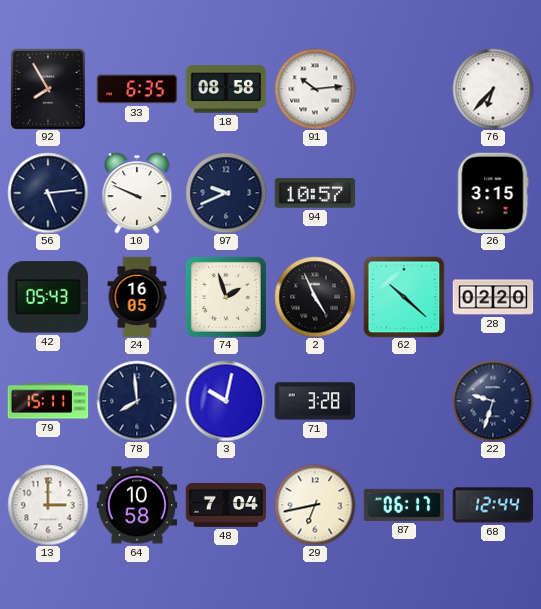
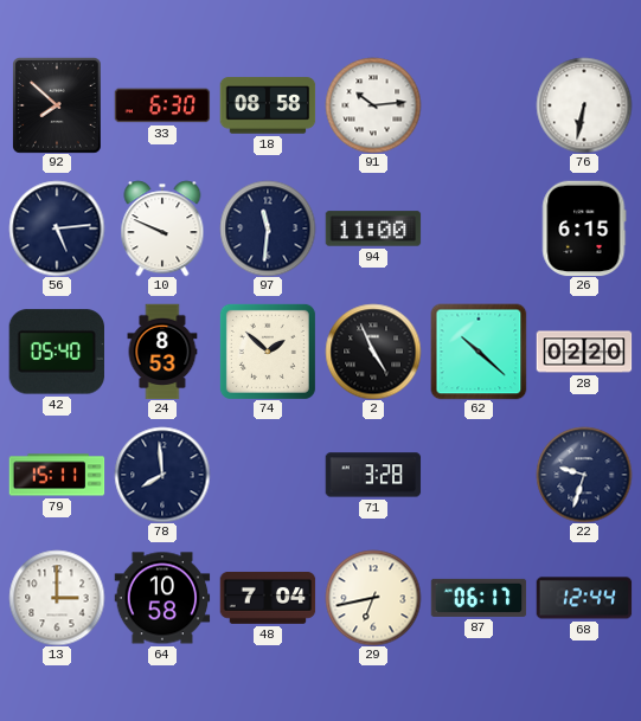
92: 7:55 -> 7:52 (58, 105)
33: 6:35 -> 6:30 (162, 105)
76: 6:37 -> 6:32 (584, 105)
97: 9:41 -> 11:31 (268, 228)
94: 10:57 -> 11:00 (373, 228)
26: 3:15 -> 6:15 (584, 228)
42: 05:43 -> 05:40 (56, 352)
24: 16:05 -> 8:53 (162, 352)
74: 1:57 -> 1:52 (268, 352)
3: 10:02 -> none (226, 401)
